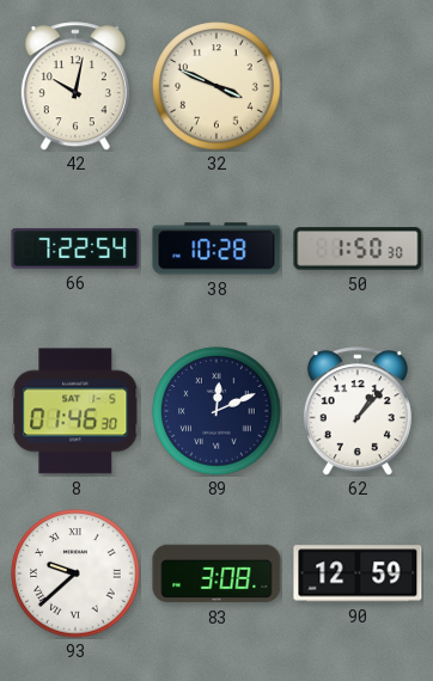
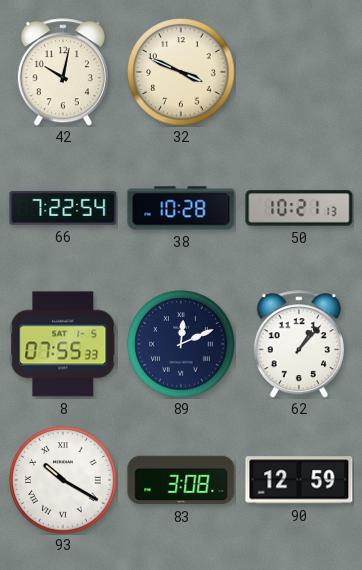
50: 1:50 -> 10:21 (299, 208)
8: 01:46 -> 07:55 (63, 344)
93: 9:38 -> 10:20 (63, 480)
